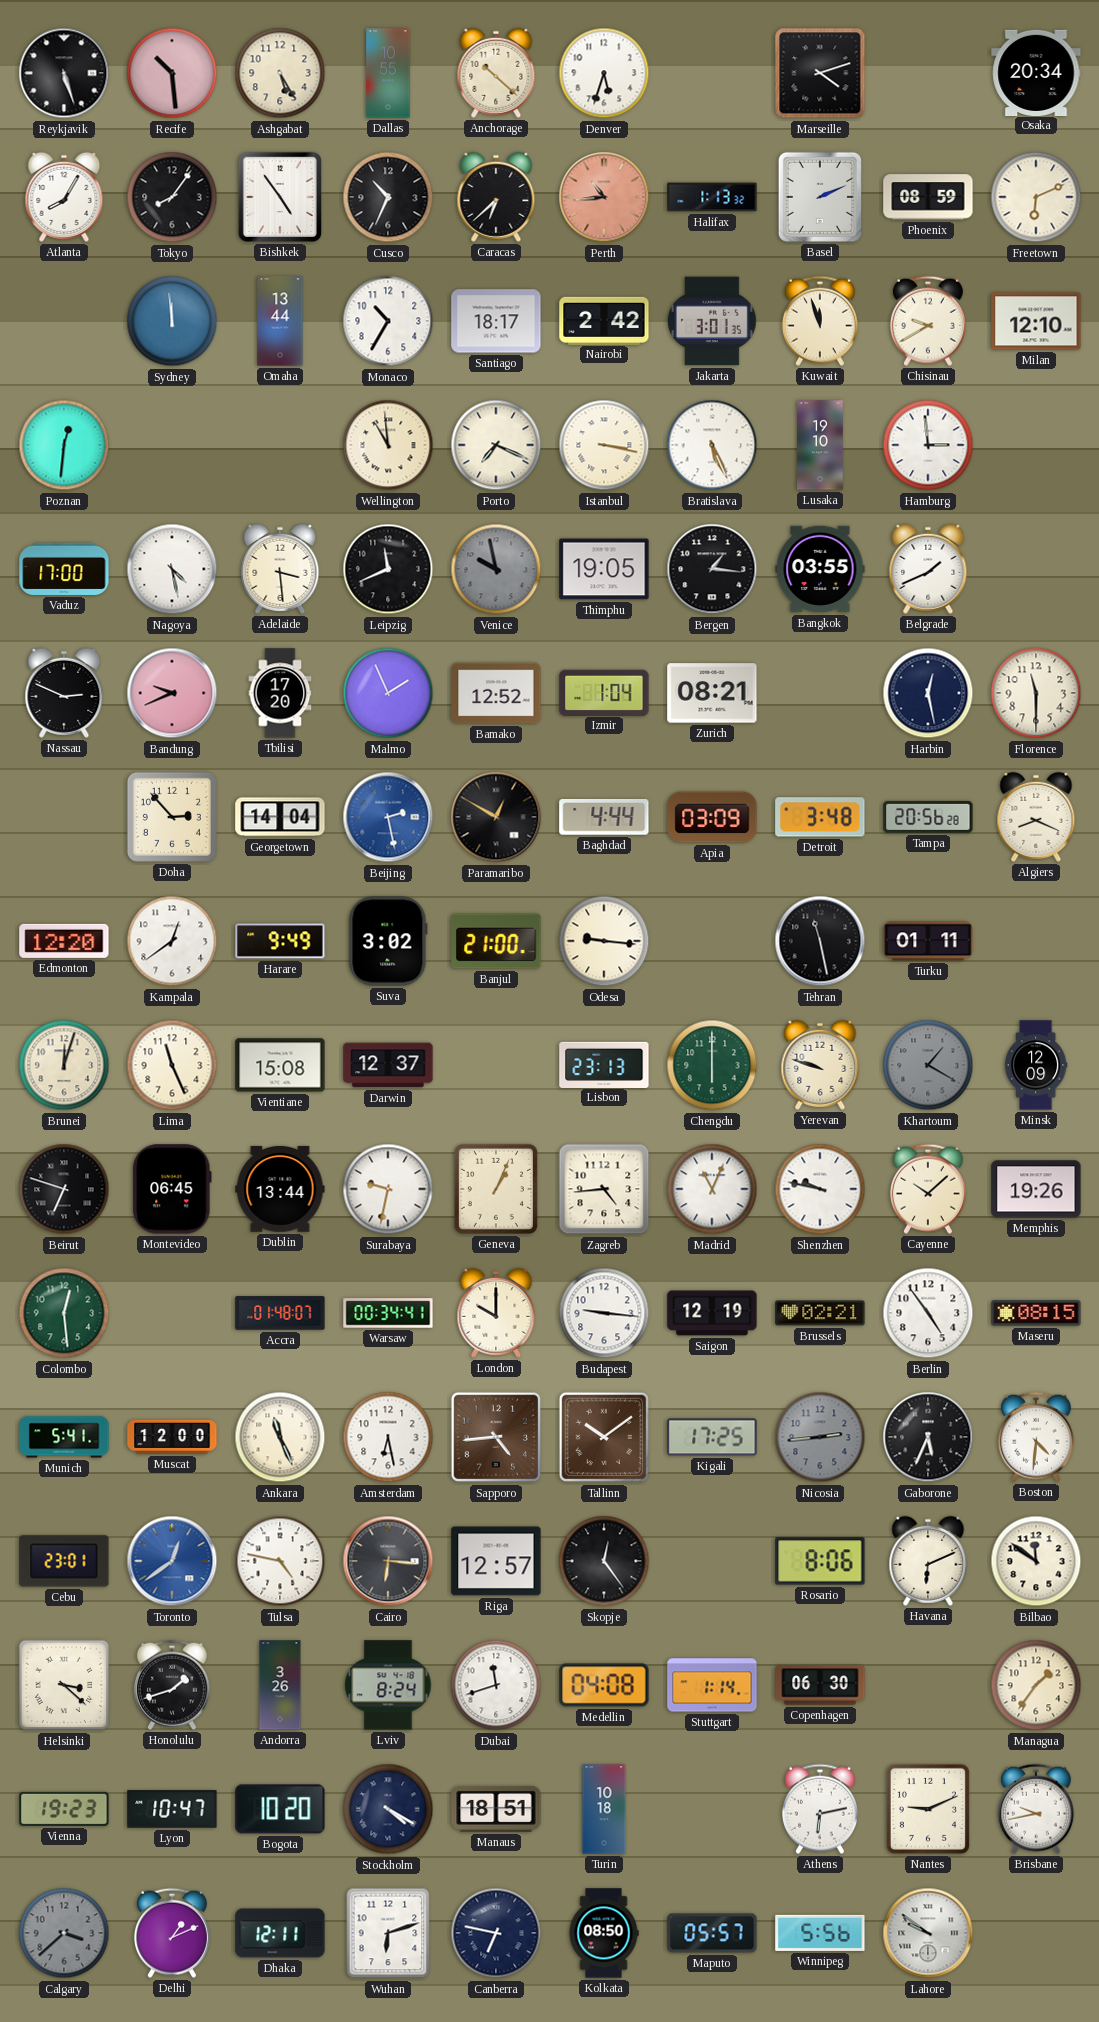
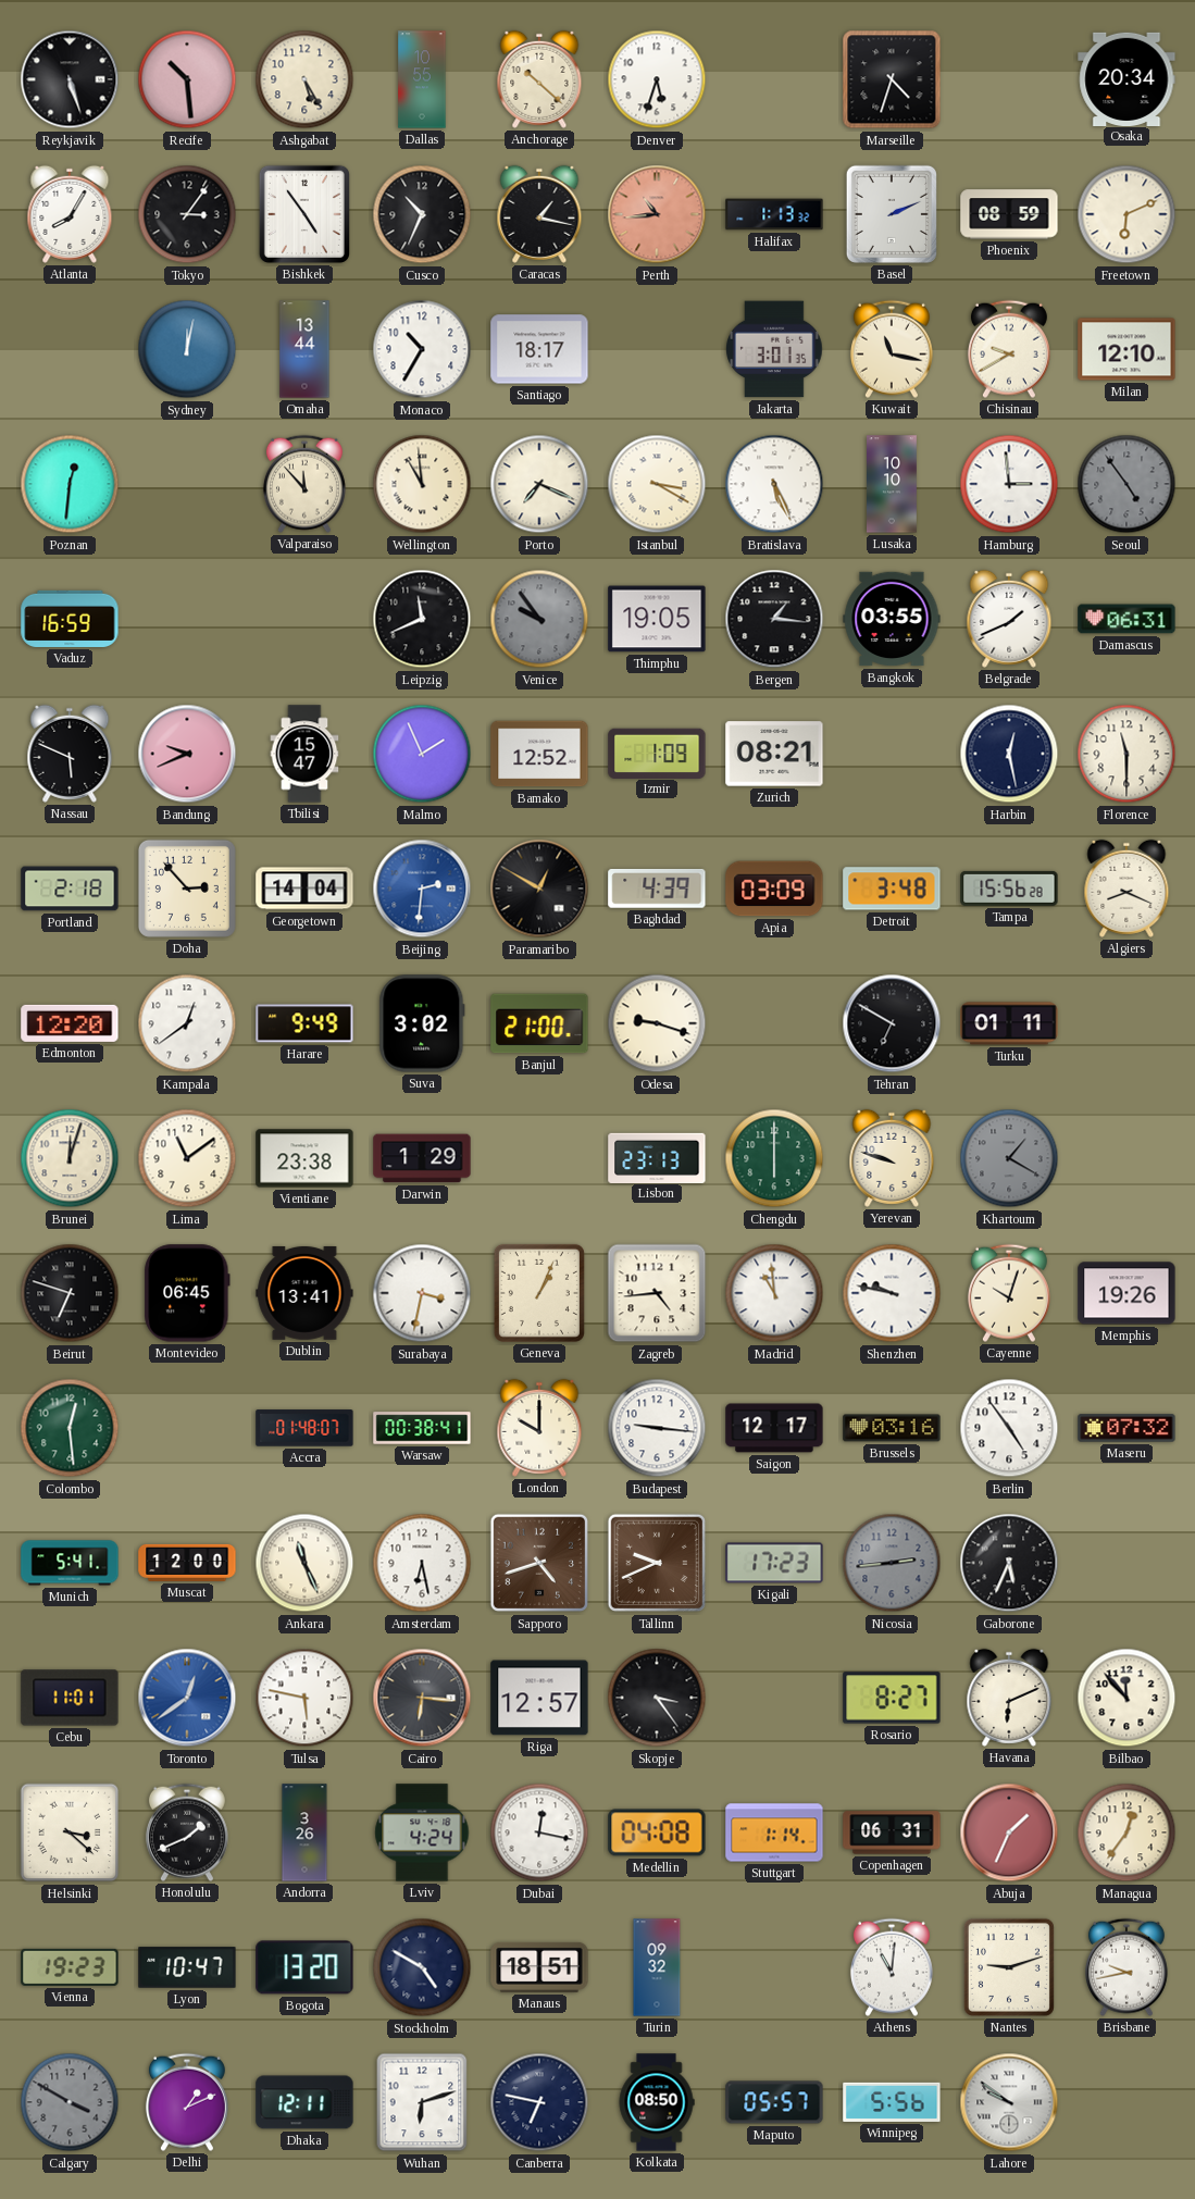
Marseille: 4:12 -> 4:33 (892, 79)
Tokyo: 8:06 -> 3:06 (187, 214)
Caracas: 6:38 -> 1:17 (539, 214)
Sydney: 11:59 -> 12:02 (187, 349)
Nairobi: 2:42 -> none (604, 320)
Kuwait: 11:57 -> 11:17 (892, 349)
Valparaiso: none -> 11:53 (304, 484)
Istanbul: 3:17 -> 3:20 (657, 484)
Lusaka: 19:10 -> 10:10 (893, 484)
Seoul: none -> 4:54 (1126, 484)
Vaduz: 17:00 -> 16:59 (70, 619)
Nagoya: 4:28 -> none (172, 569)
Adelaide: 3:29 -> none (280, 569)
Venice: 9:58 -> 9:54 (539, 619)
Damascus: none -> 06:31 (1126, 619)
Nassau: 2:49 -> 5:49 (70, 754)
Tbilisi: 17:20 -> 15:47 (304, 754)
Izmir: 1:04 -> 1:09 (657, 753)
Portland: none -> 2:18 (70, 889)
Beijing: 2:28 -> 2:31 (422, 889)
Baghdad: 4:44 -> 4:39 (657, 889)
Tampa: 20:56 -> 15:56 (1009, 889)
Odesa: 9:16 -> 9:18 (657, 1023)
Tehran: 11:28 -> 6:50 (892, 1023)
Lima: 11:26 -> 11:09 (187, 1158)
Vientiane: 15:08 -> 23:38 (304, 1158)
Darwin: 12:37 -> 1:29 (422, 1158)
Minsk: 12:09 -> none (1036, 1065)
Dublin: 13:44 -> 13:41 (304, 1293)
Surabaya: 9:32 -> 3:32 (422, 1293)
Madrid: 11:04 -> 10:59 (774, 1293)
Cayenne: 10:08 -> 10:03 (1009, 1293)
Warsaw: 00:34 -> 00:38 (422, 1428)
Saigon: 12:19 -> 12:17 (774, 1428)
Brussels: 02:21 -> 03:16 (892, 1428)
Maseru: 08:15 -> 07:32 (1126, 1428)
Sapporo: 4:44 -> 4:42 (539, 1563)
Tallinn: 10:09 -> 9:41 (657, 1563)
Kigali: 17:25 -> 17:23 (774, 1563)
Boston: 4:31 -> none (1036, 1437)
Cebu: 23:01 -> 11:01 (70, 1698)
Tulsa: 4:47 -> 5:47 (304, 1698)
Skopje: 12:24 -> 3:24 (657, 1698)
Rosario: 8:06 -> 8:27 (892, 1698)
Bilbao: 11:51 -> 11:53 (1126, 1698)
Honolulu: 1:42 -> 1:41 (187, 1833)
Lviv: 8:24 -> 4:24 (422, 1833)
Dubai: 11:42 -> 12:17 (539, 1833)
Copenhagen: 06:30 -> 06:31 (892, 1833)
Abuja: none -> 1:34 (1009, 1833)
Managua: 1:36 -> 12:36 (1126, 1833)
Bogota: 10:20 -> 13:20 (304, 1967)
Stockholm: 4:20 -> 4:50 (422, 1967)
Turin: 10:18 -> 09:32 (657, 1967)
Athens: 6:13 -> 11:01 (892, 1967)
Nantes: 9:11 -> 9:12 (1009, 1967)
Calgary: 3:38 -> 3:50 (70, 2102)
